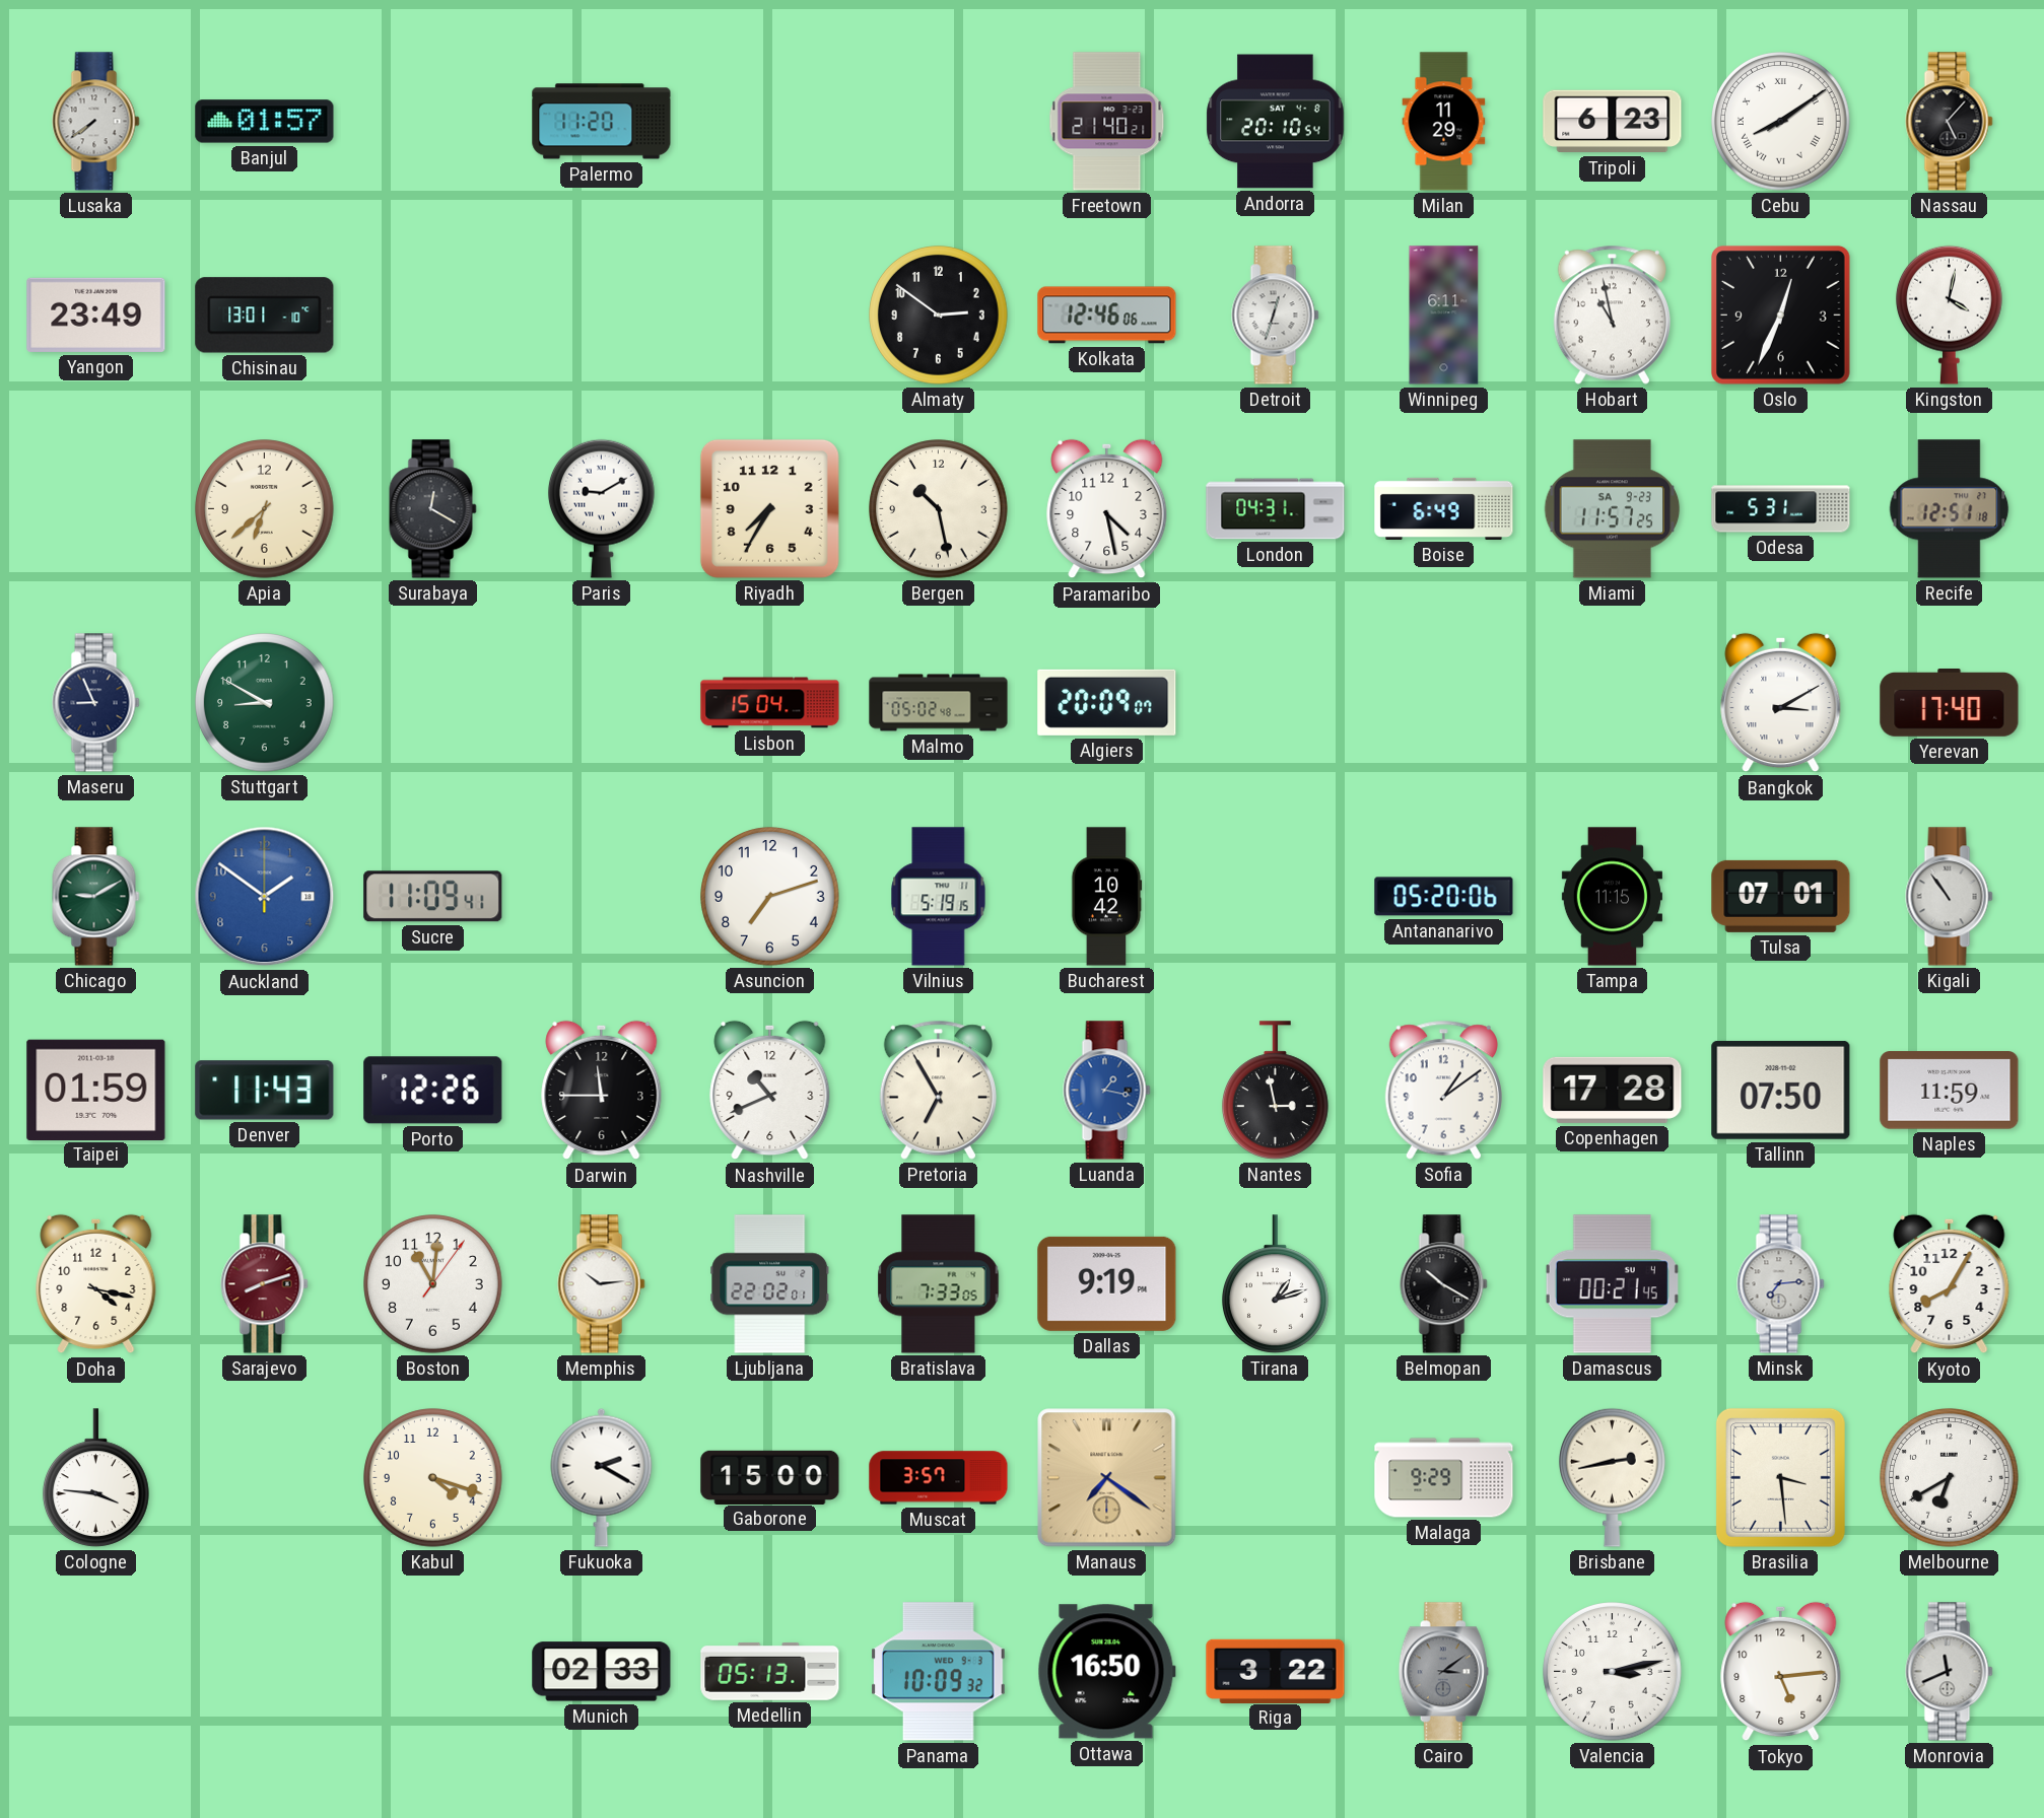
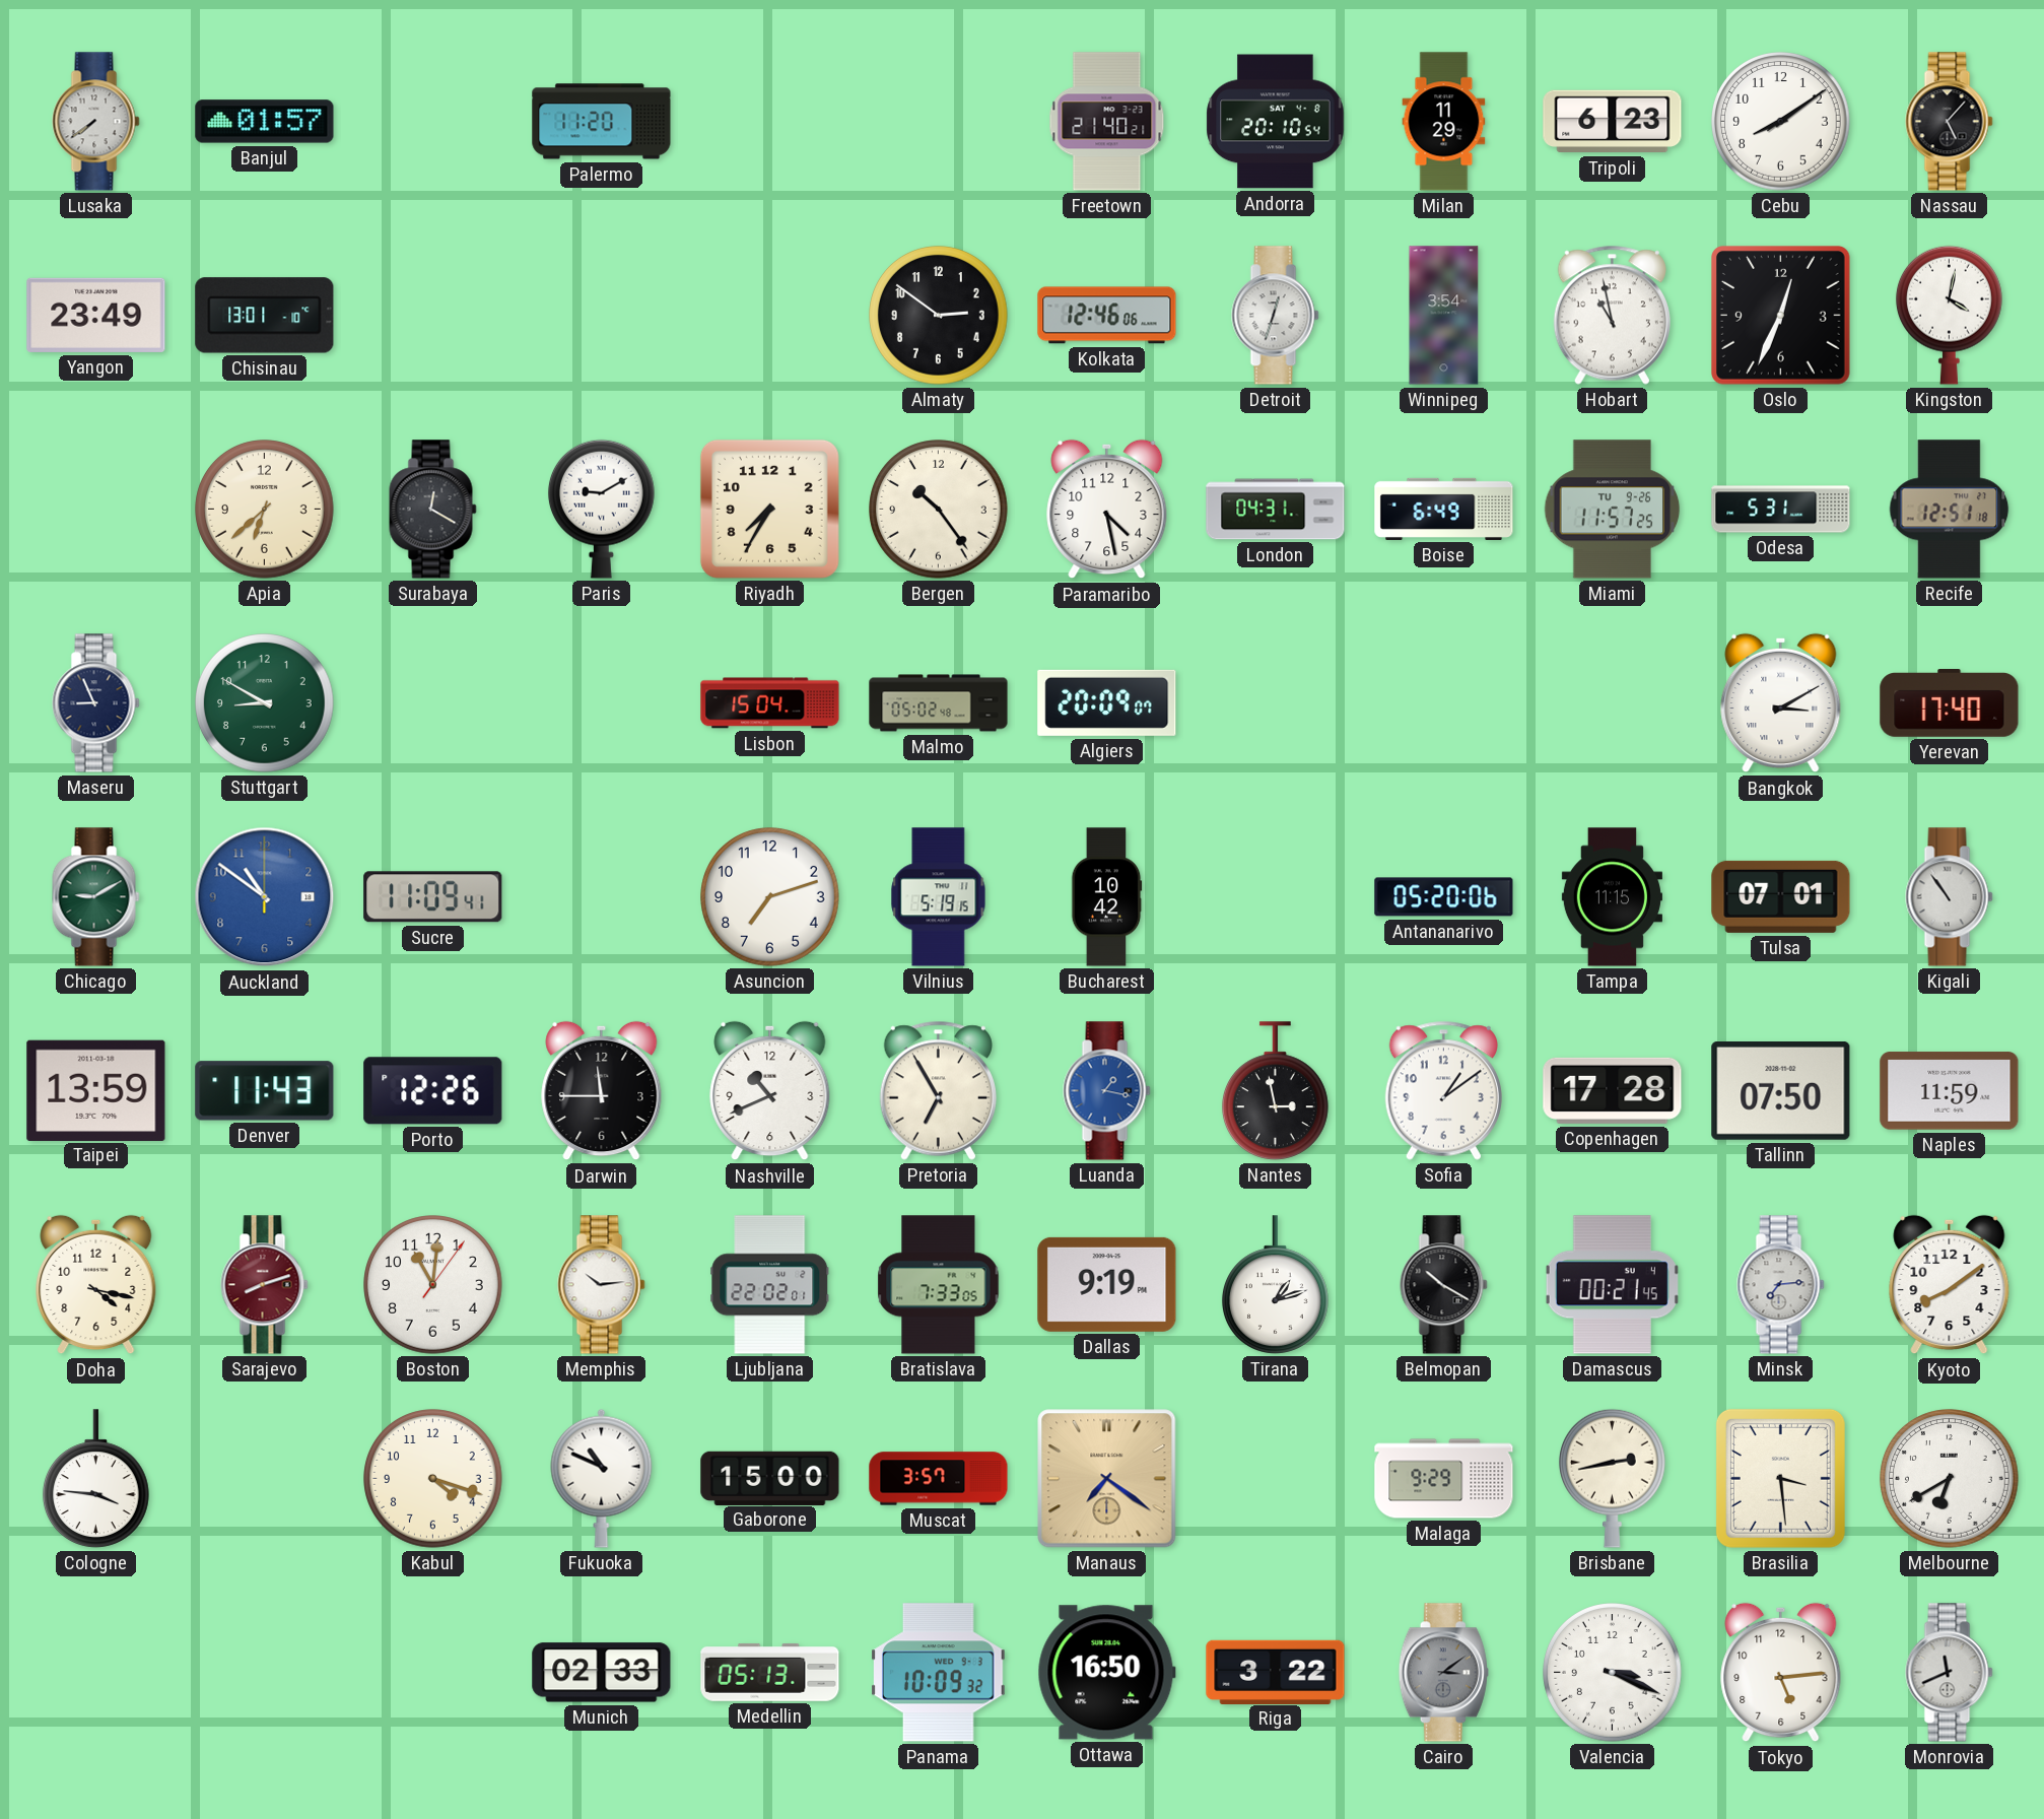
Cebu numerals: Roman -> Arabic (1781, 122)
Winnipeg: 6:11 -> 3:54 (1444, 316)
Bergen: 10:28 -> 10:24 (939, 510)
Miami date: SA 9-23 -> TU 9-26 (1613, 510)
Auckland: 1:51 -> 10:51 (265, 897)
Taipei: 01:59 -> 13:59 (96, 1090)
Kyoto: 8:05 -> 8:09 (1950, 1285)
Fukuoka: 2:20 -> 10:49 (602, 1478)
Valencia: 3:13 -> 3:19 (1613, 1673)
